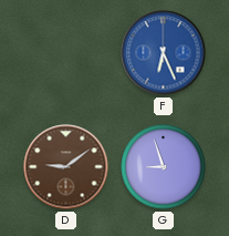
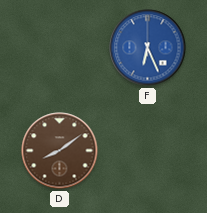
D: 9:09 -> 8:09 (60, 151)
G: 8:57 -> none (164, 167)
